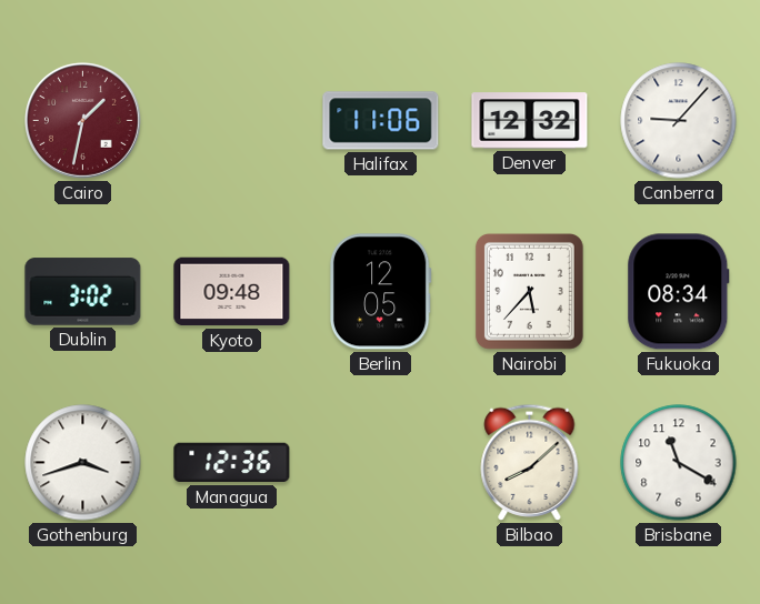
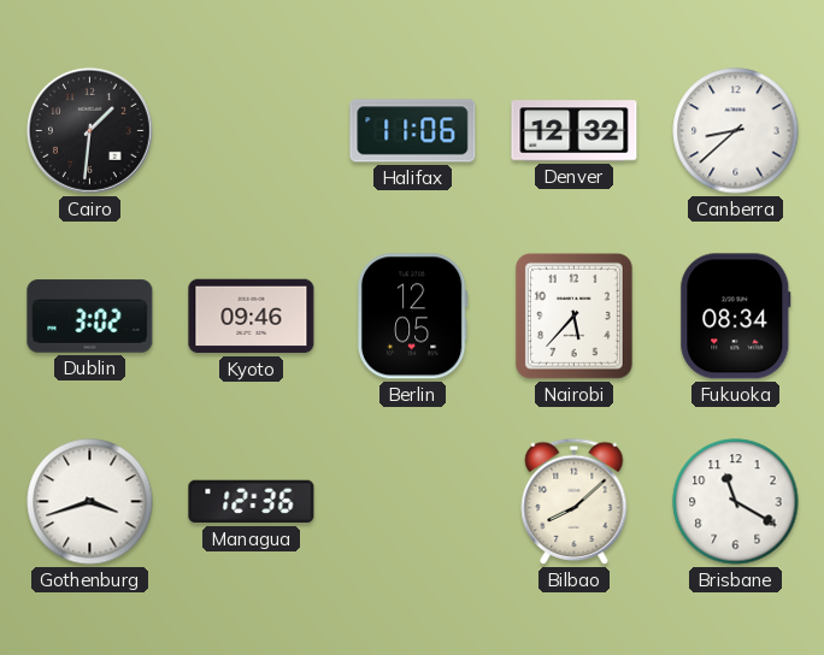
Cairo: 1:32 -> 1:31 (89, 130)
Cairo dial: burgundy -> black (89, 130)
Canberra: 9:07 -> 8:38 (736, 131)
Kyoto: 09:48 -> 09:46 (252, 317)
